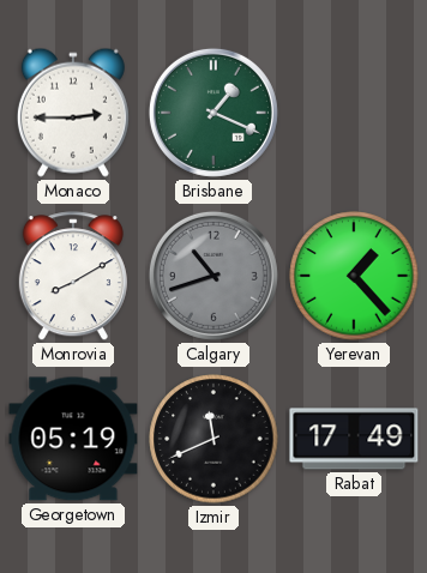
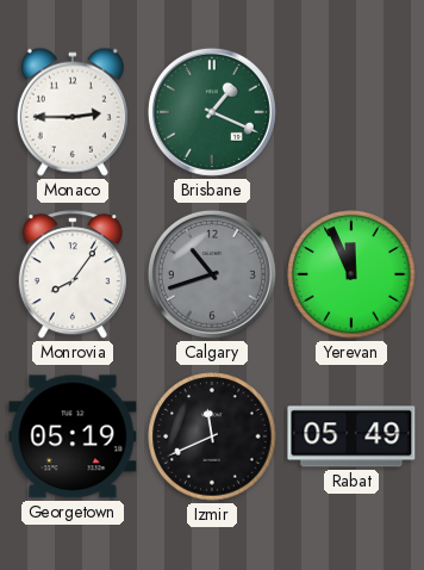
Monrovia: 8:10 -> 8:06 (73, 275)
Yerevan: 1:23 -> 11:56 (351, 274)
Rabat: 17:49 -> 05:49 (351, 436)
